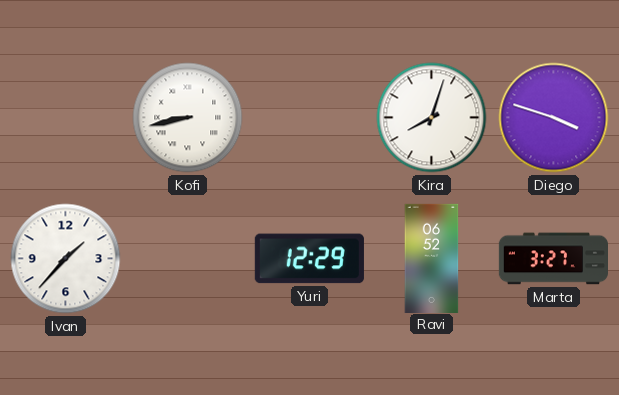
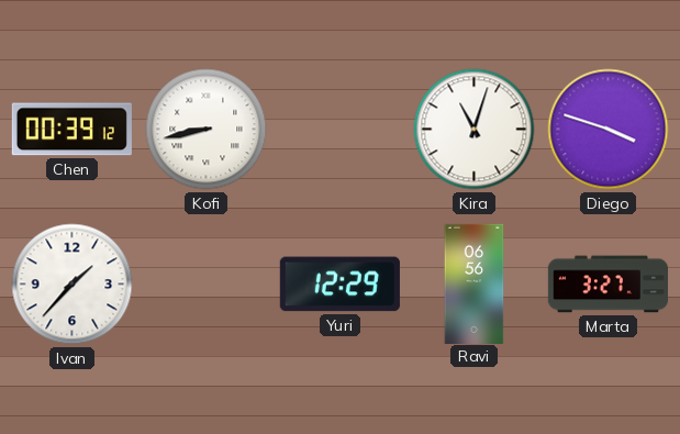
Chen: none -> 00:39 (71, 130)
Kira: 8:03 -> 11:03 (475, 130)
Ravi: 06:52 -> 06:56 (475, 283)
